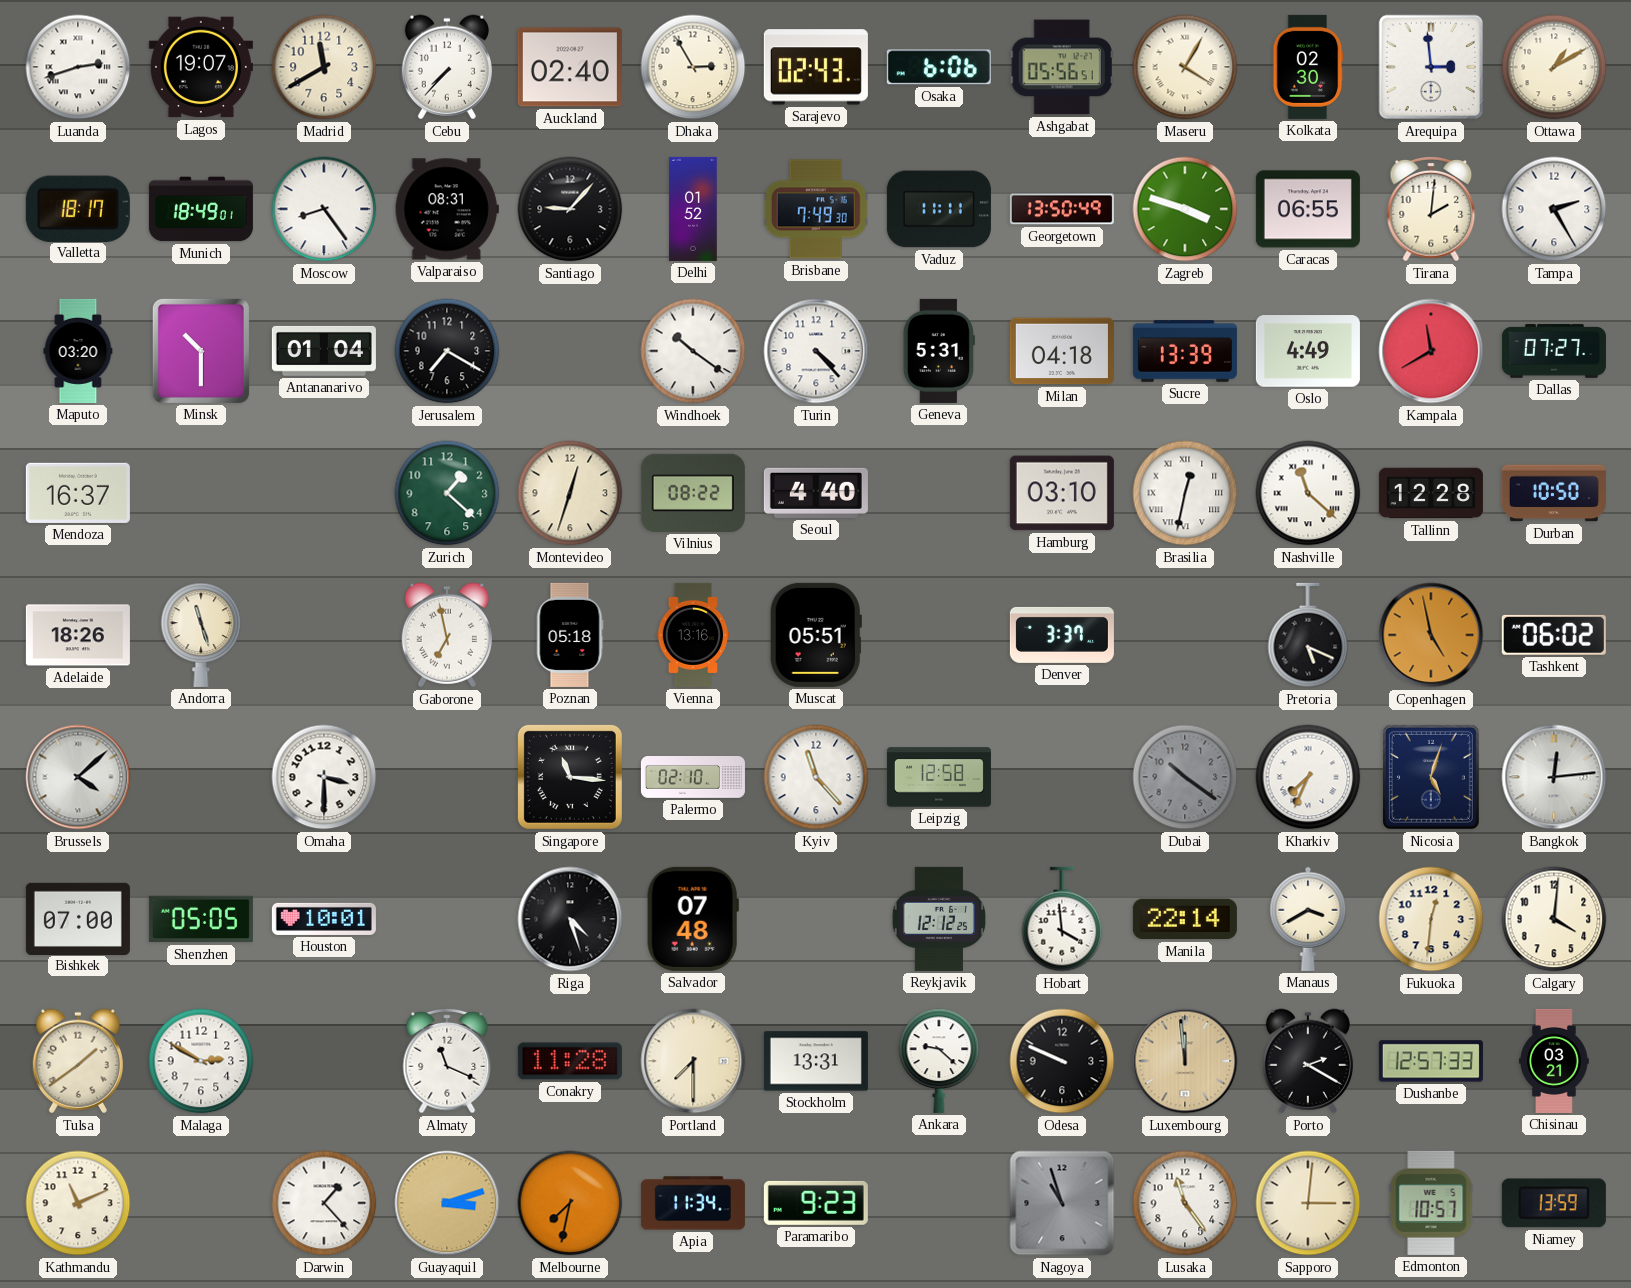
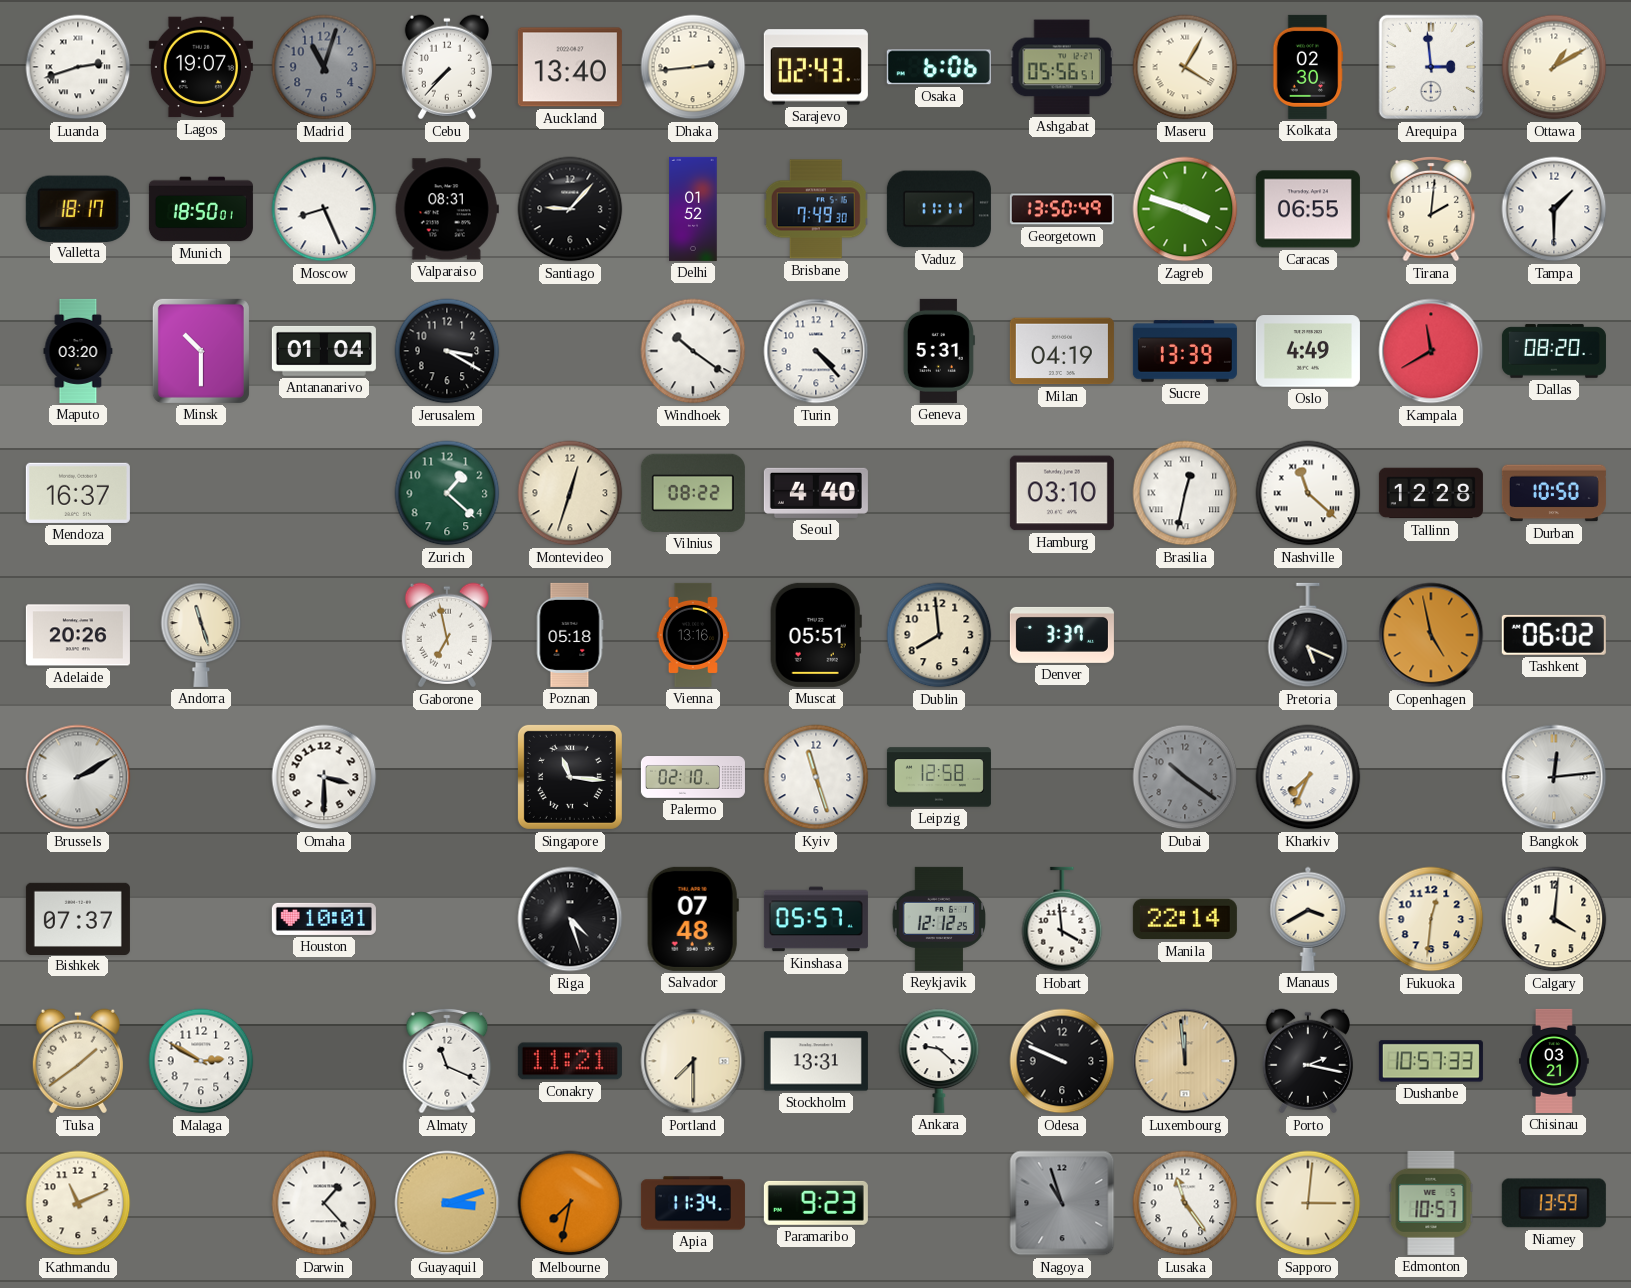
Madrid: 11:40 -> 11:03 (324, 67)
Madrid dial: cream -> grey (324, 67)
Auckland: 02:40 -> 13:40 (570, 67)
Dhaka: 2:55 -> 2:44 (693, 67)
Munich: 18:49 -> 18:50 (201, 209)
Moscow: 8:24 -> 8:26 (324, 209)
Tampa: 2:25 -> 1:30 (1554, 209)
Jerusalem: 7:20 -> 3:20 (447, 351)
Milan: 04:18 -> 04:19 (1062, 351)
Dallas: 07:27 -> 08:20 (1554, 351)
Adelaide: 18:26 -> 20:26 (78, 635)
Dublin: none -> 7:59 (939, 635)
Brussels: 4:08 -> 2:10 (78, 777)
Kyiv: 11:23 -> 11:27 (816, 777)
Nicosia: 5:03 -> none (1431, 777)
Bishkek: 07:00 -> 07:37 (78, 918)
Shenzhen: 05:05 -> none (201, 919)
Kinshasa: none -> 05:57 (816, 919)
Conakry: 11:28 -> 11:21 (570, 1061)
Porto: 2:20 -> 2:17 (1308, 1061)
Dushanbe: 12:57 -> 10:57 (1431, 1061)
